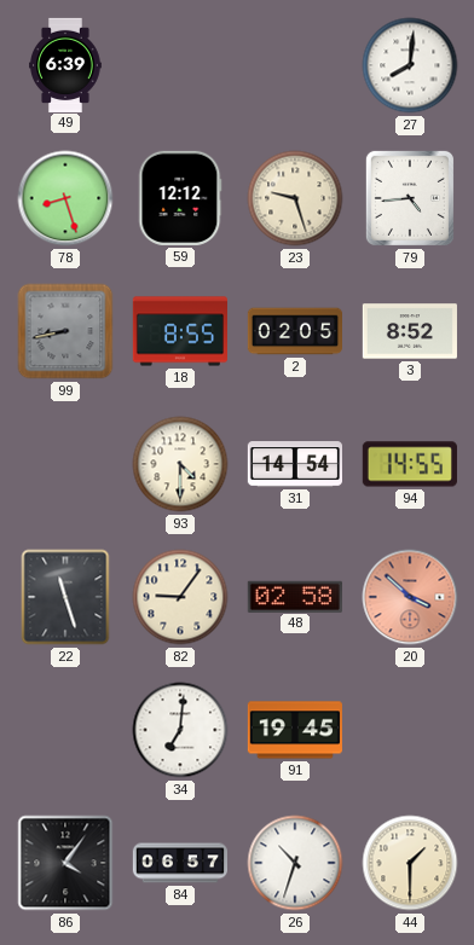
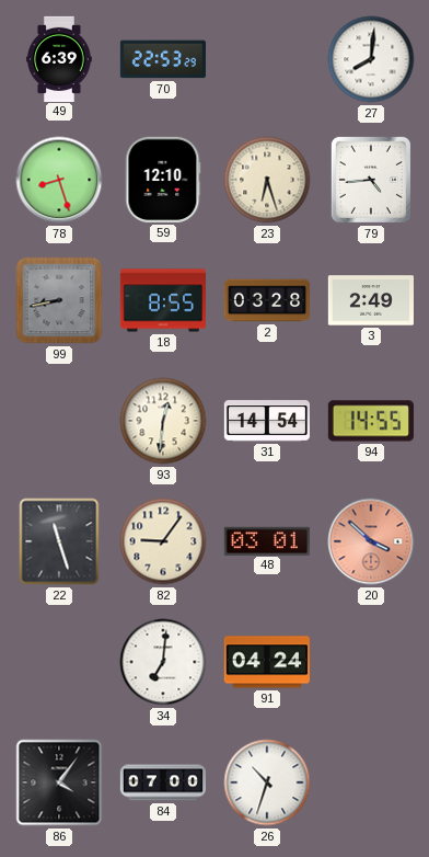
70: none -> 22:53 (163, 59)
59: 12:12 -> 12:10 (163, 180)
23: 9:27 -> 6:27 (267, 180)
2: 02:05 -> 03:28 (266, 300)
3: 8:52 -> 2:49 (371, 300)
93: 4:30 -> 12:31 (163, 421)
48: 02:58 -> 03:01 (267, 540)
91: 19:45 -> 04:24 (267, 662)
84: 06:57 -> 07:00 (162, 782)
44: 1:30 -> none (410, 863)
